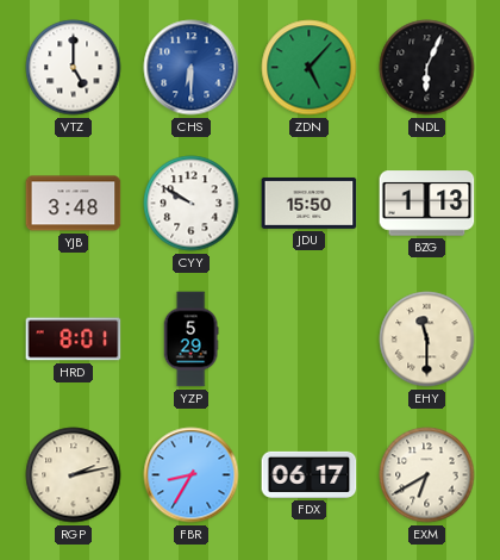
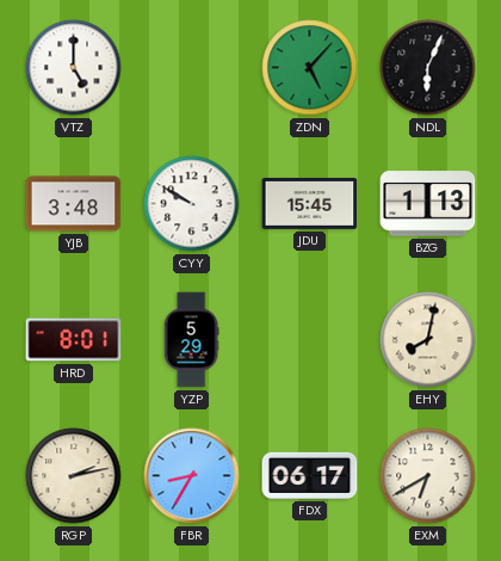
CHS: 6:30 -> none (192, 68)
JDU: 15:50 -> 15:45 (310, 203)
EHY: 11:30 -> 8:02 (428, 340)
